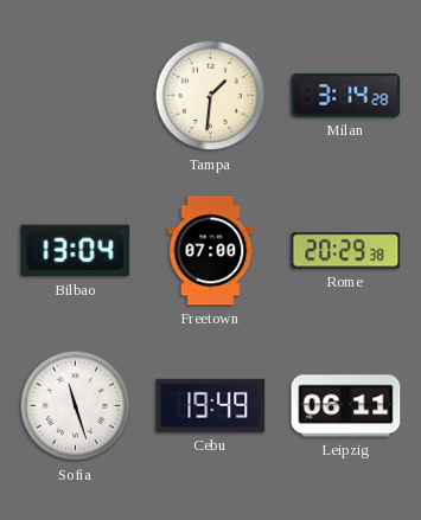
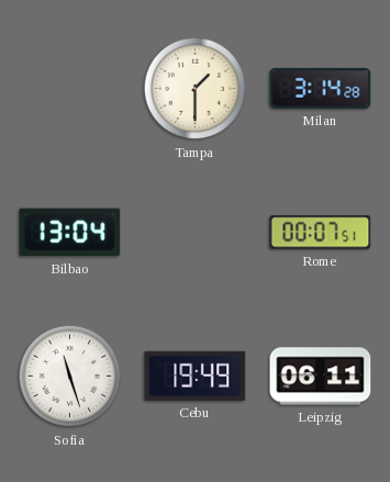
Tampa: 1:31 -> 1:30 (196, 89)
Freetown: 07:00 -> none (211, 251)
Rome: 20:29 -> 00:07 (321, 233)
